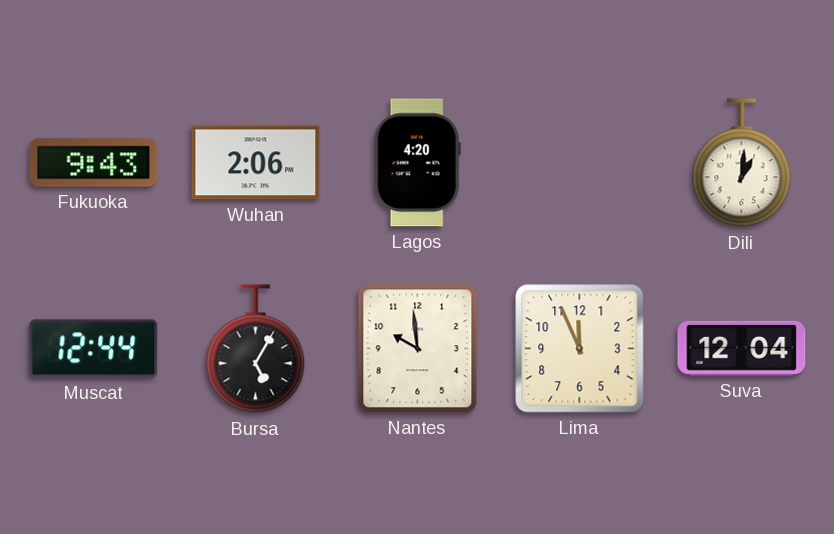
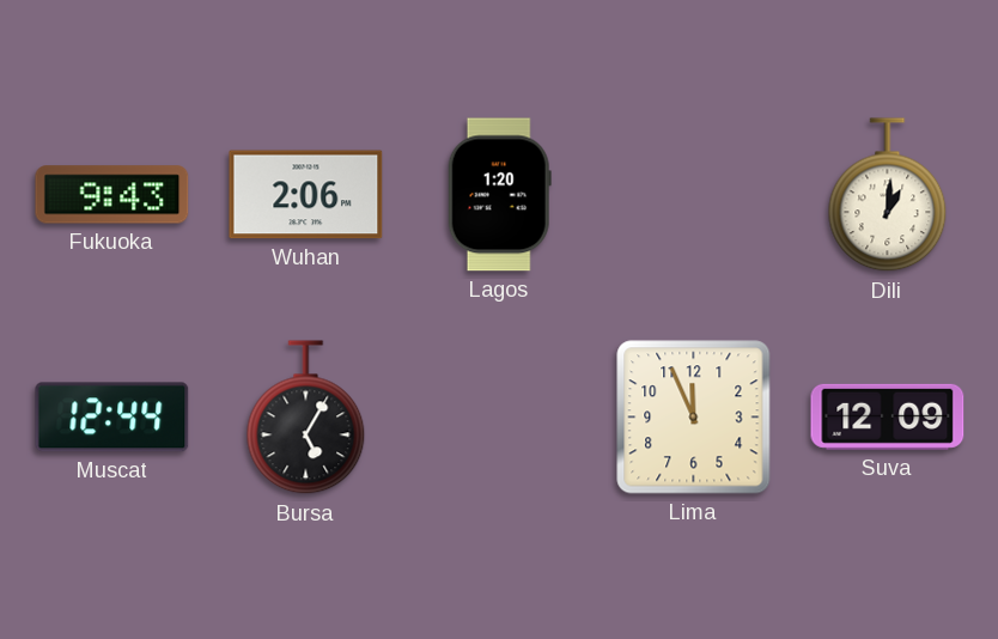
Lagos: 4:20 -> 1:20 (499, 195)
Nantes: 9:59 -> none (418, 349)
Suva: 12:04 -> 12:09 (888, 416)
